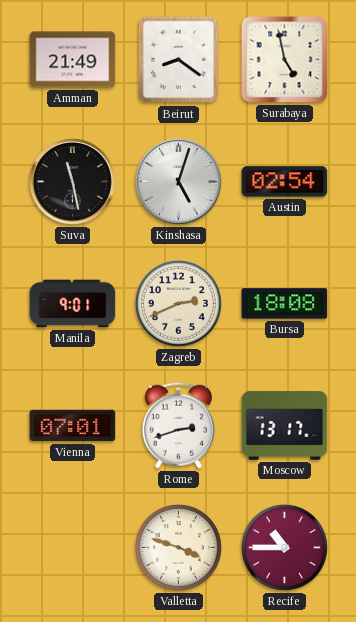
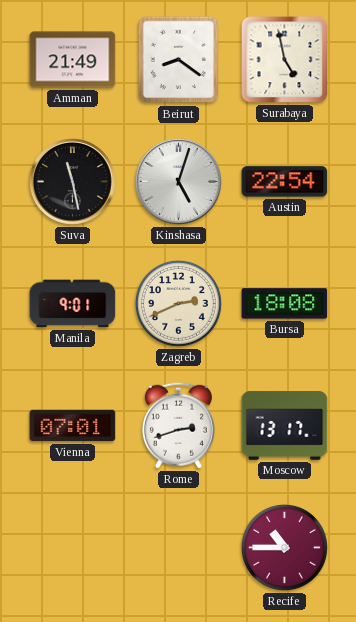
Austin: 02:54 -> 22:54 (285, 182)
Valletta: 3:48 -> none (178, 547)
